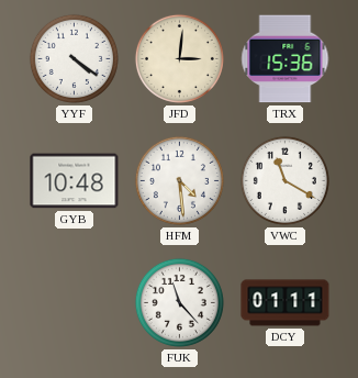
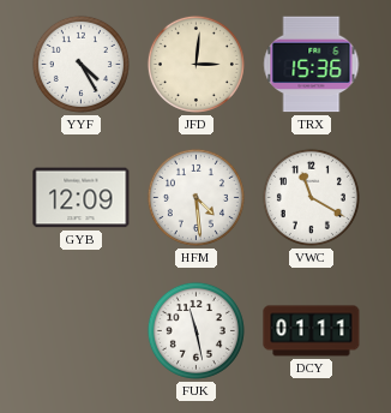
YYF: 4:21 -> 4:25 (80, 64)
GYB: 10:48 -> 12:09 (82, 198)
FUK: 11:23 -> 11:28 (195, 330)
